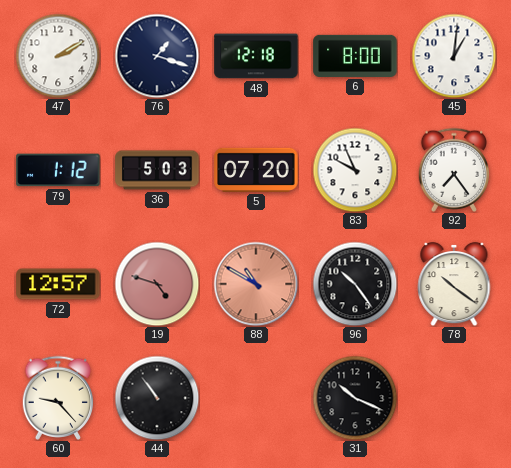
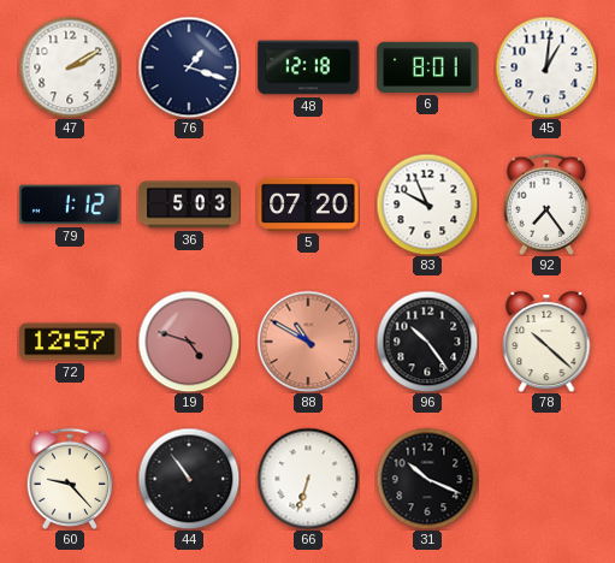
6: 8:00 -> 8:01 (427, 67)
78: 10:21 -> 10:22 (546, 342)
66: none -> 6:33 (308, 479)
